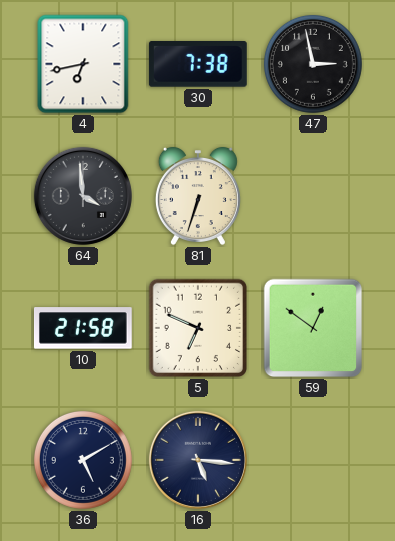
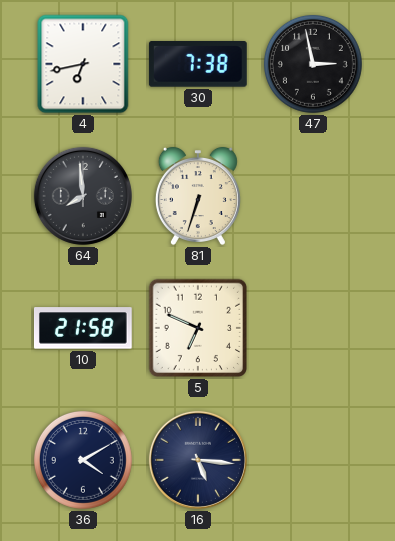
64: 3:59 -> 7:59 (83, 196)
59: 12:51 -> none (313, 328)
36: 5:10 -> 4:10 (83, 460)
